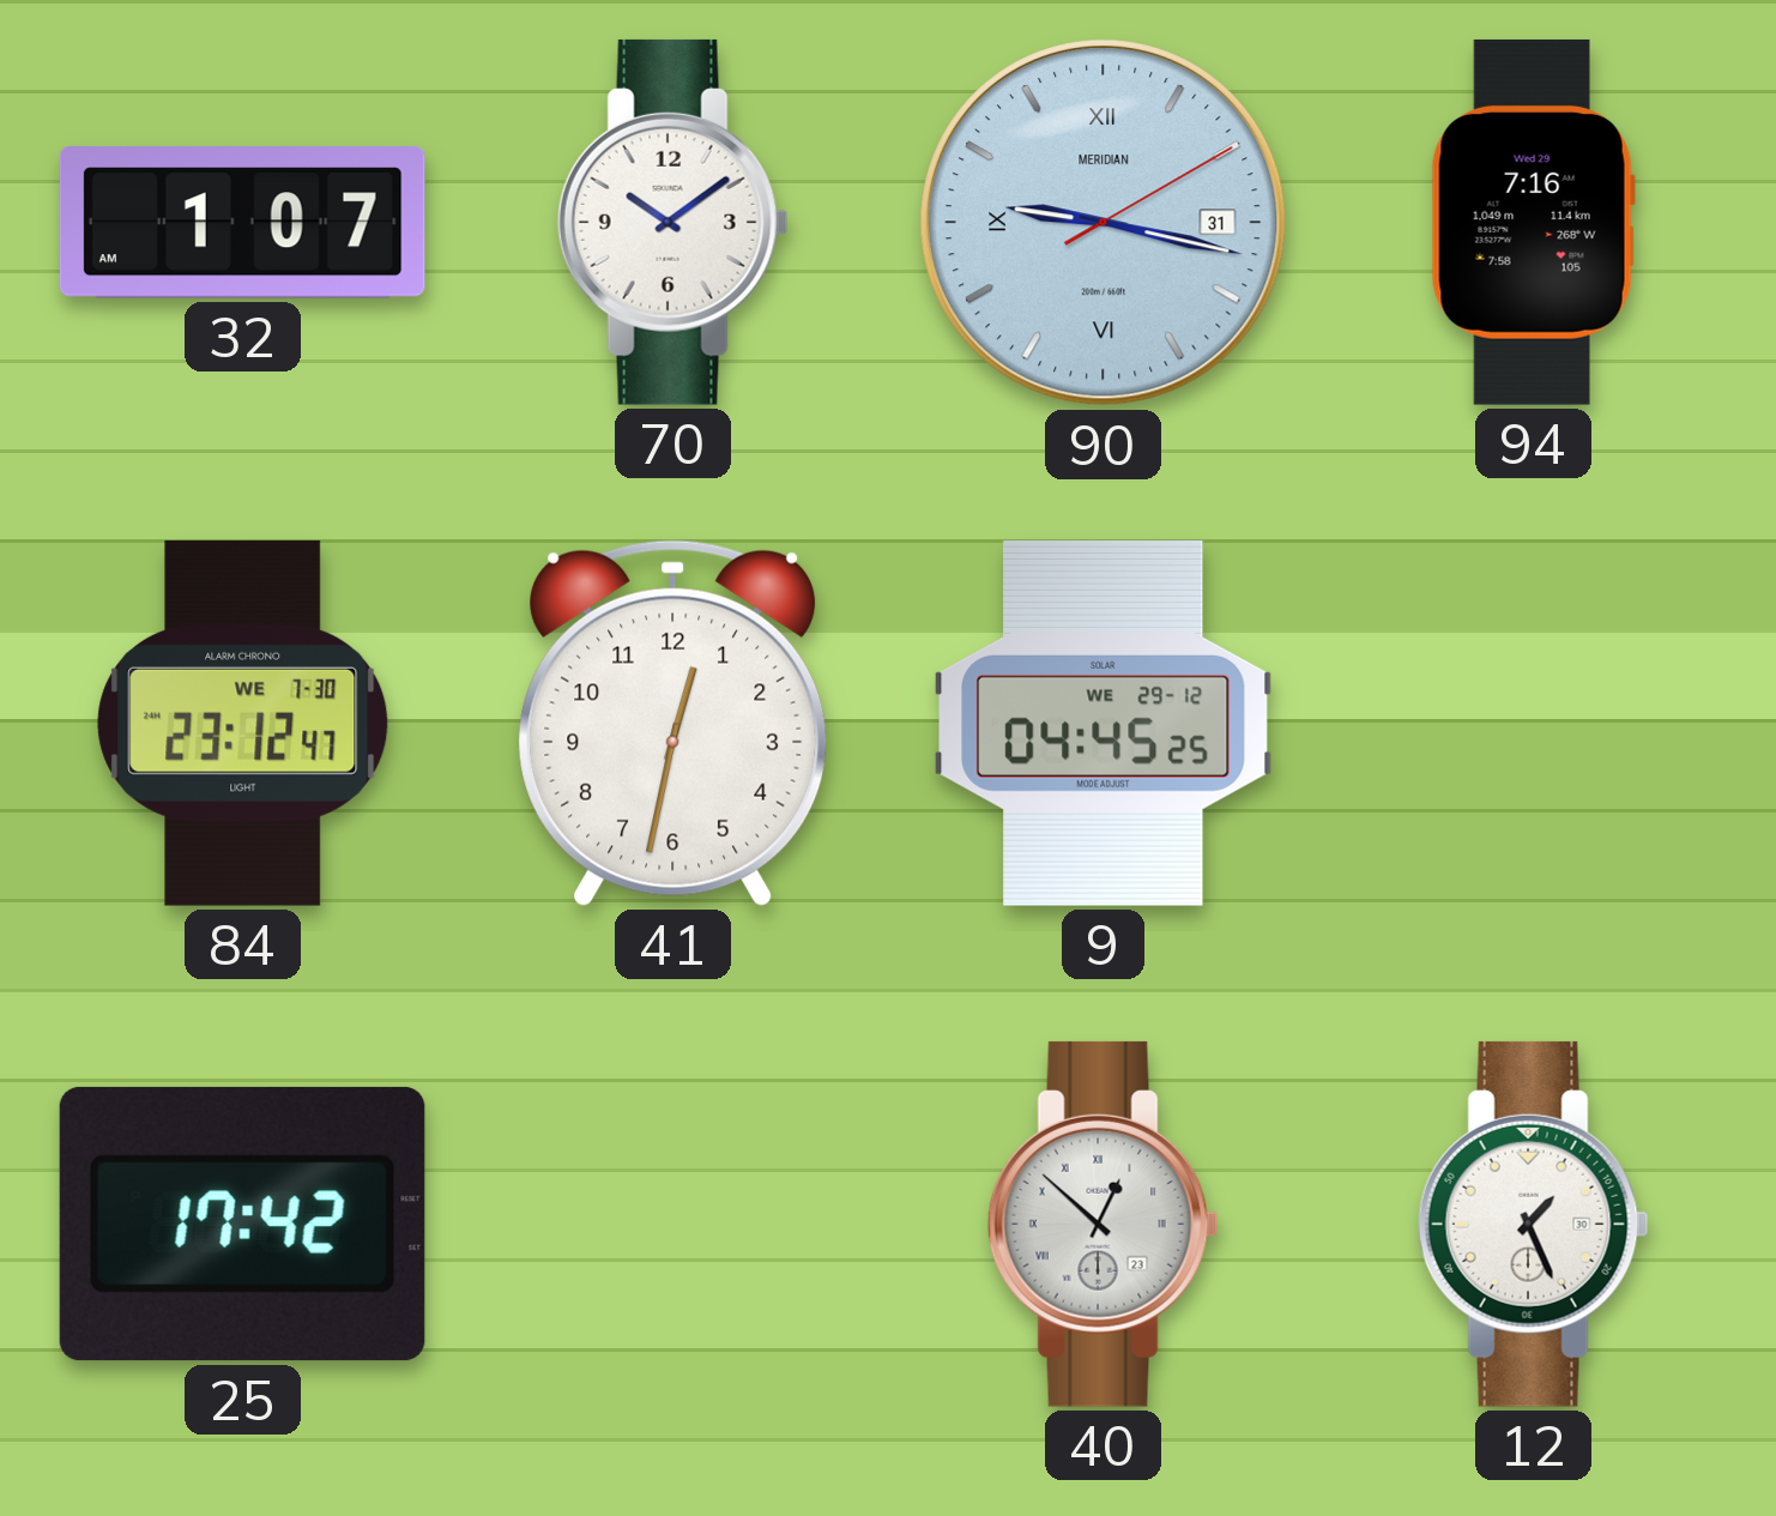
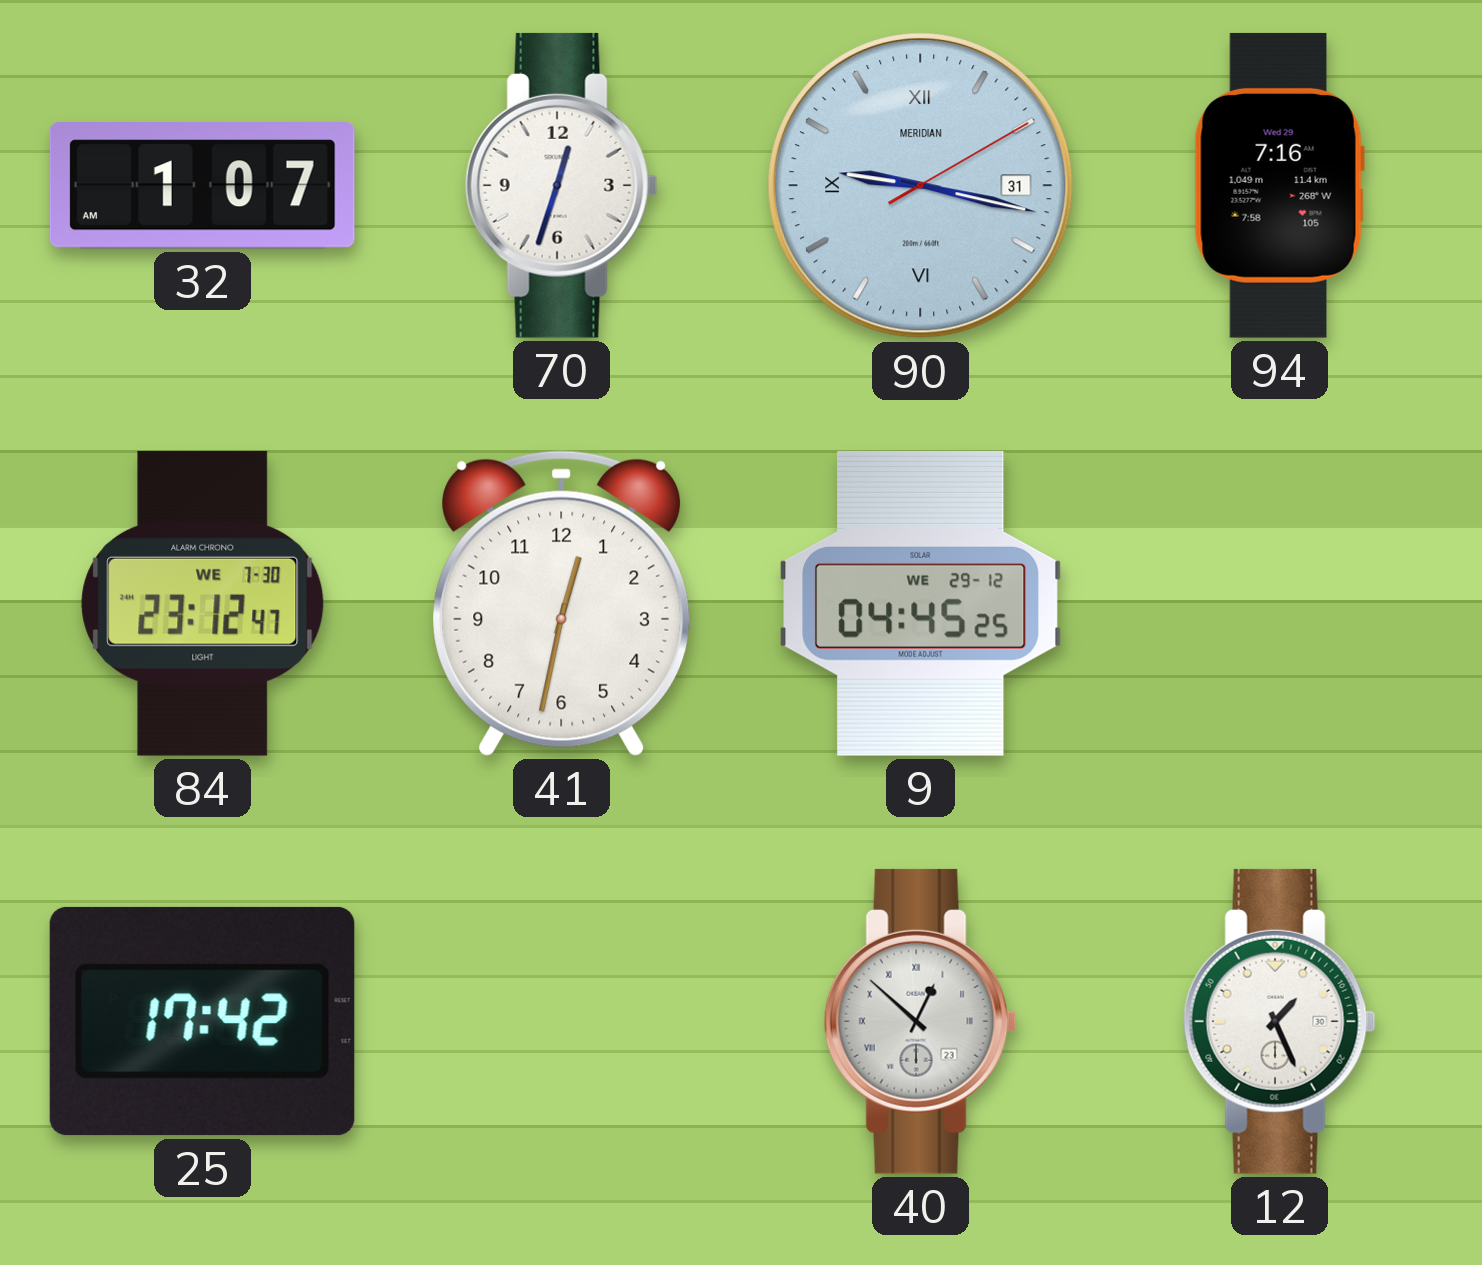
70: 10:09 -> 12:33 (561, 185)
